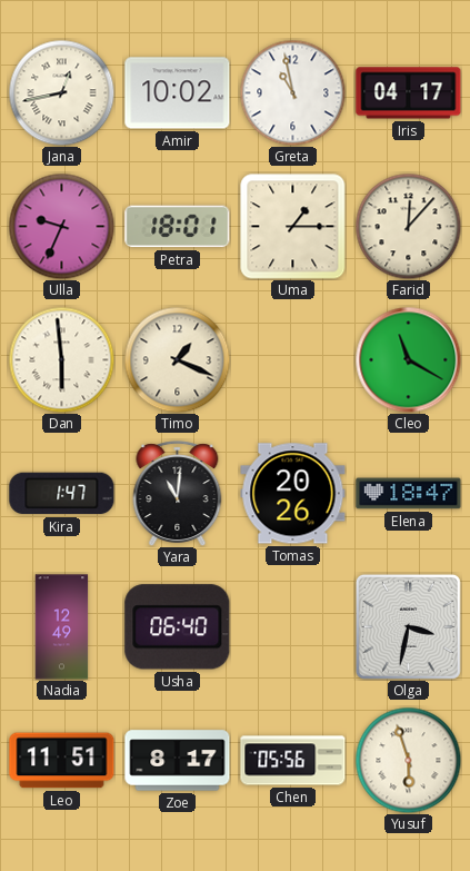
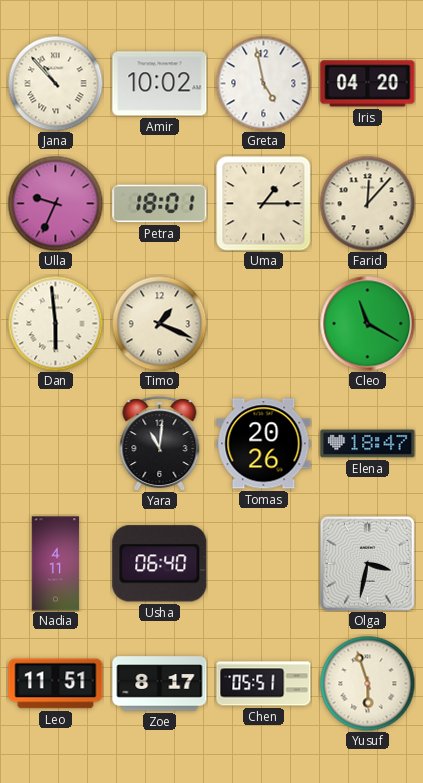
Jana: 12:43 -> 10:53 (55, 83)
Greta: 10:58 -> 4:58 (263, 83)
Iris: 04:17 -> 04:20 (368, 84)
Kira: 1:47 -> none (62, 494)
Nadia: 12:49 -> 4:11 (56, 564)
Chen: 05:56 -> 05:51 (264, 684)
